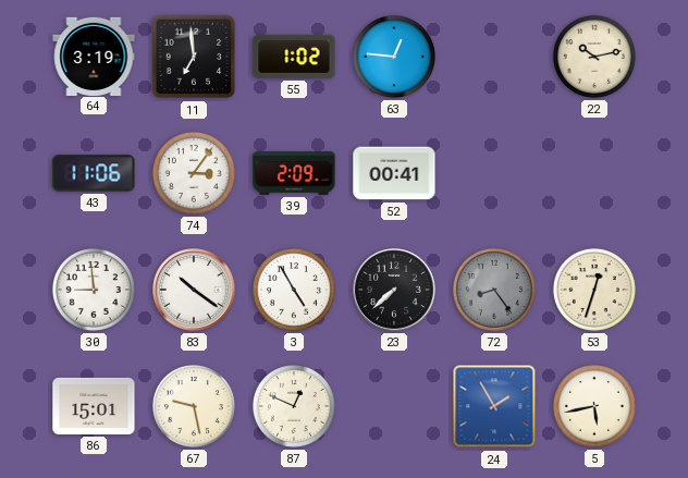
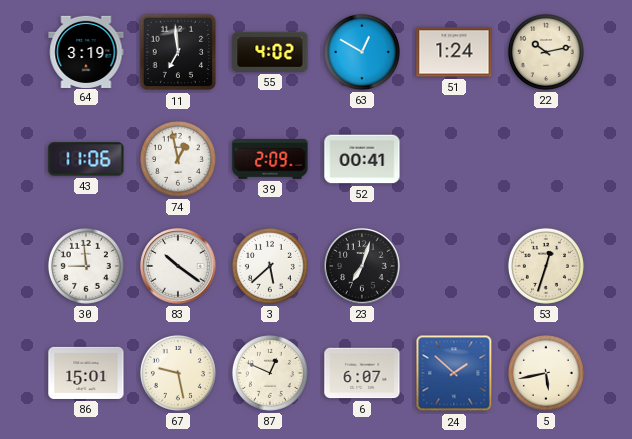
55: 1:02 -> 4:02 (270, 52)
63: 12:46 -> 12:50 (362, 52)
51: none -> 1:24 (454, 52)
74: 3:06 -> 12:58 (178, 159)
3: 4:55 -> 5:38 (270, 266)
23: 7:38 -> 7:03 (362, 266)
72: 8:24 -> none (494, 290)
6: none -> 6:07 (362, 373)
24: 1:55 -> 1:52 (454, 373)
